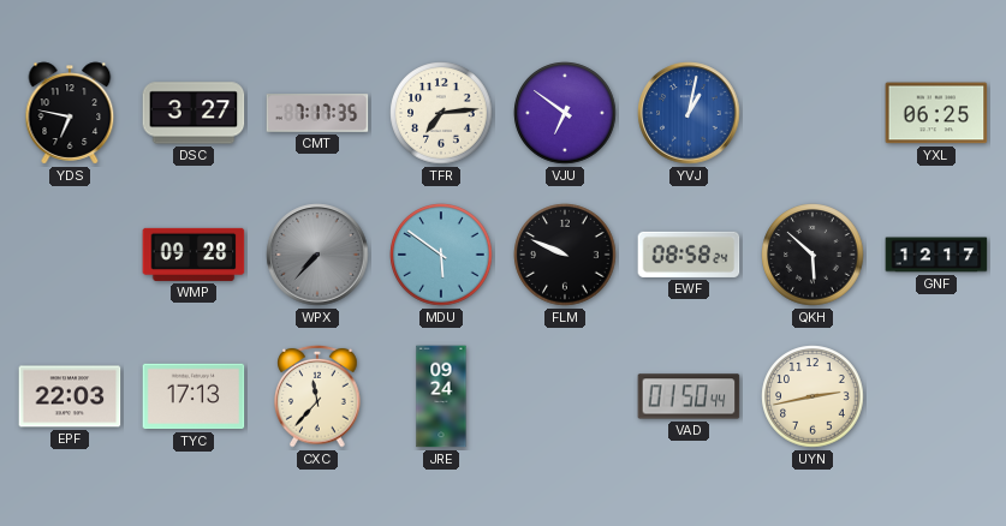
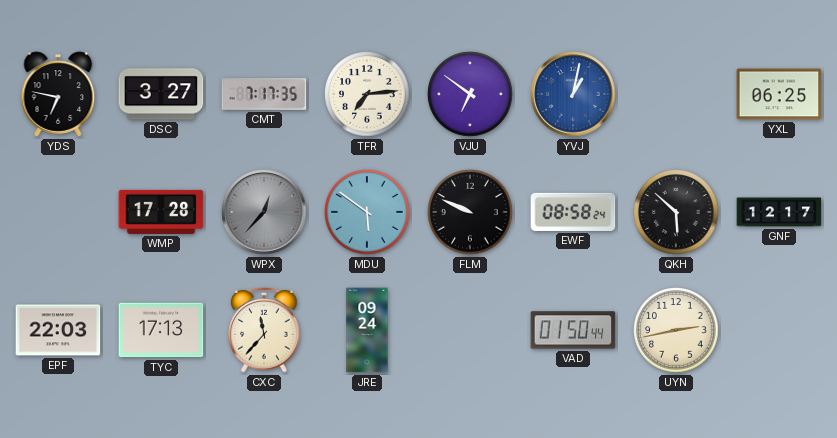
WMP: 09:28 -> 17:28 (161, 212)
WPX: 7:37 -> 12:37 (264, 212)
